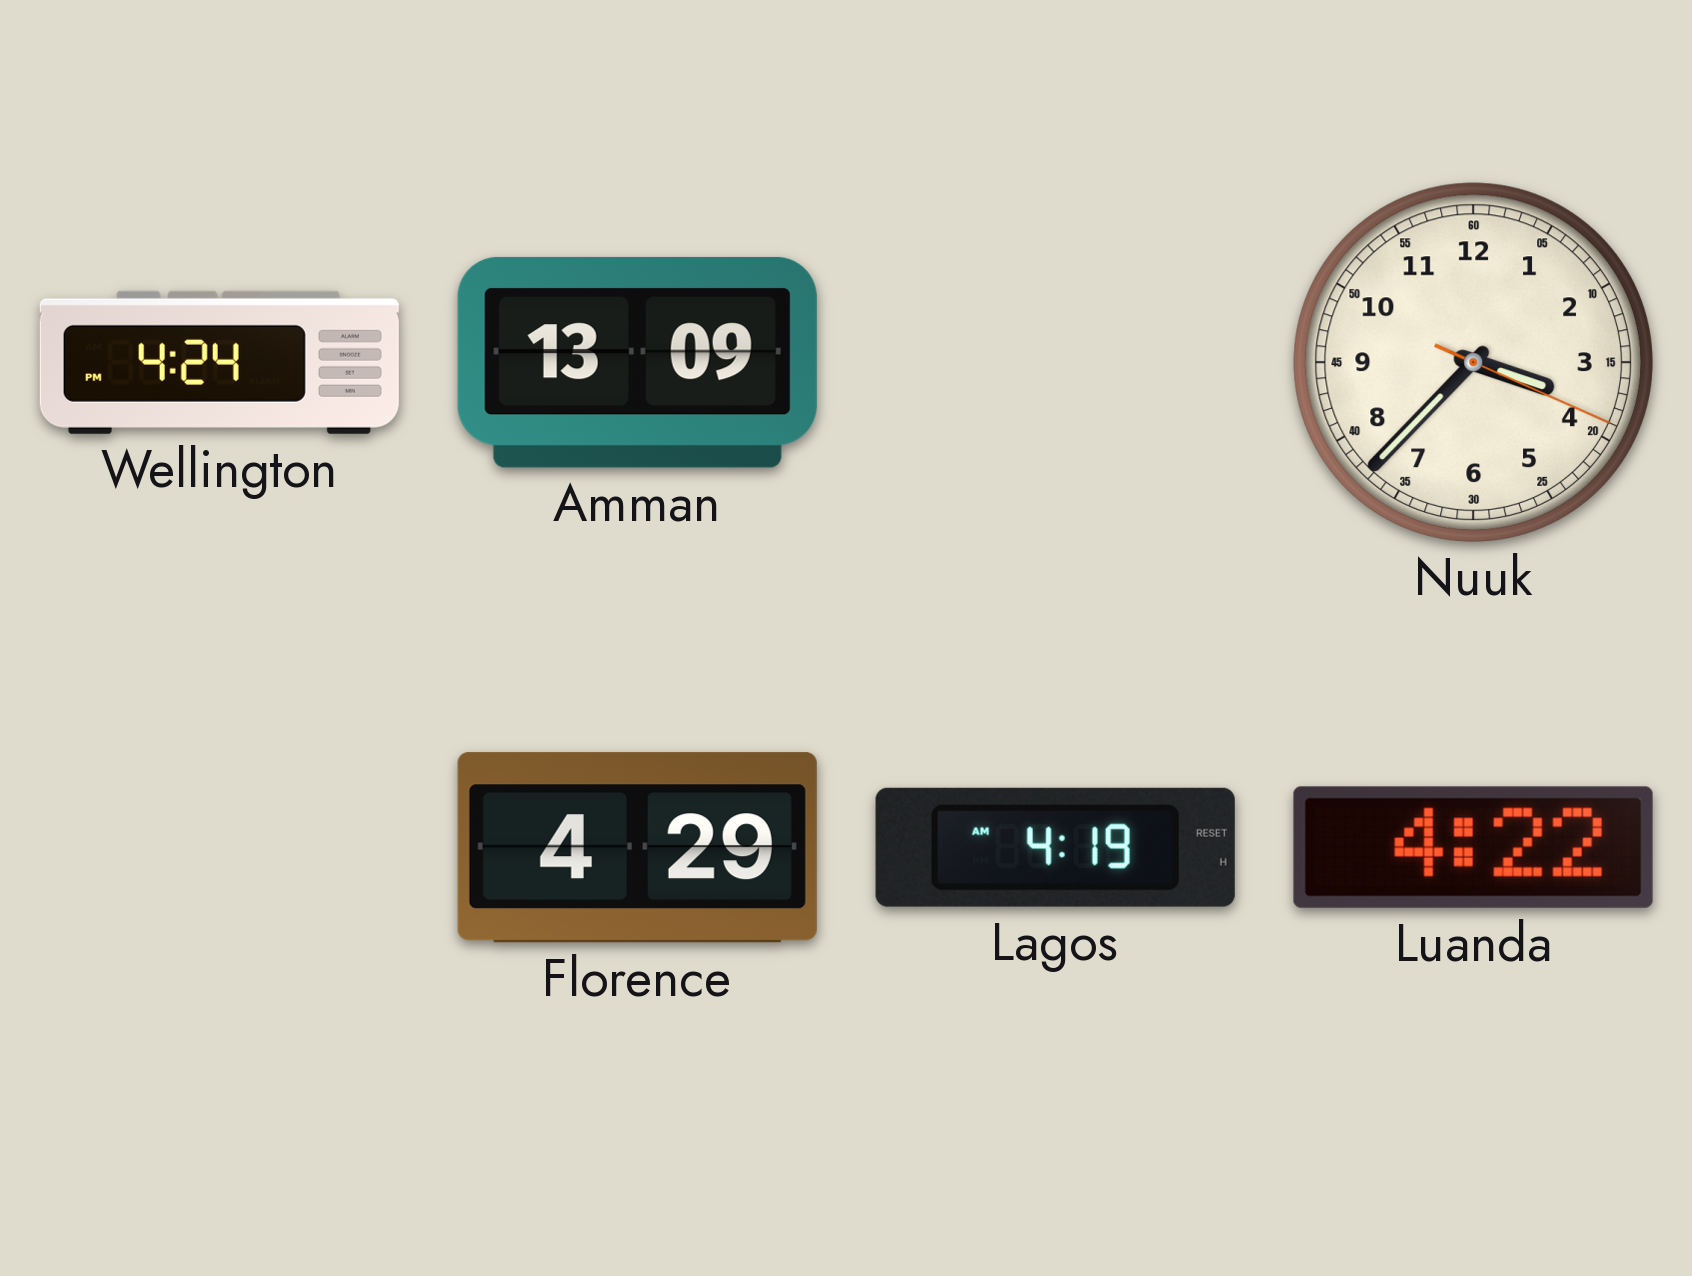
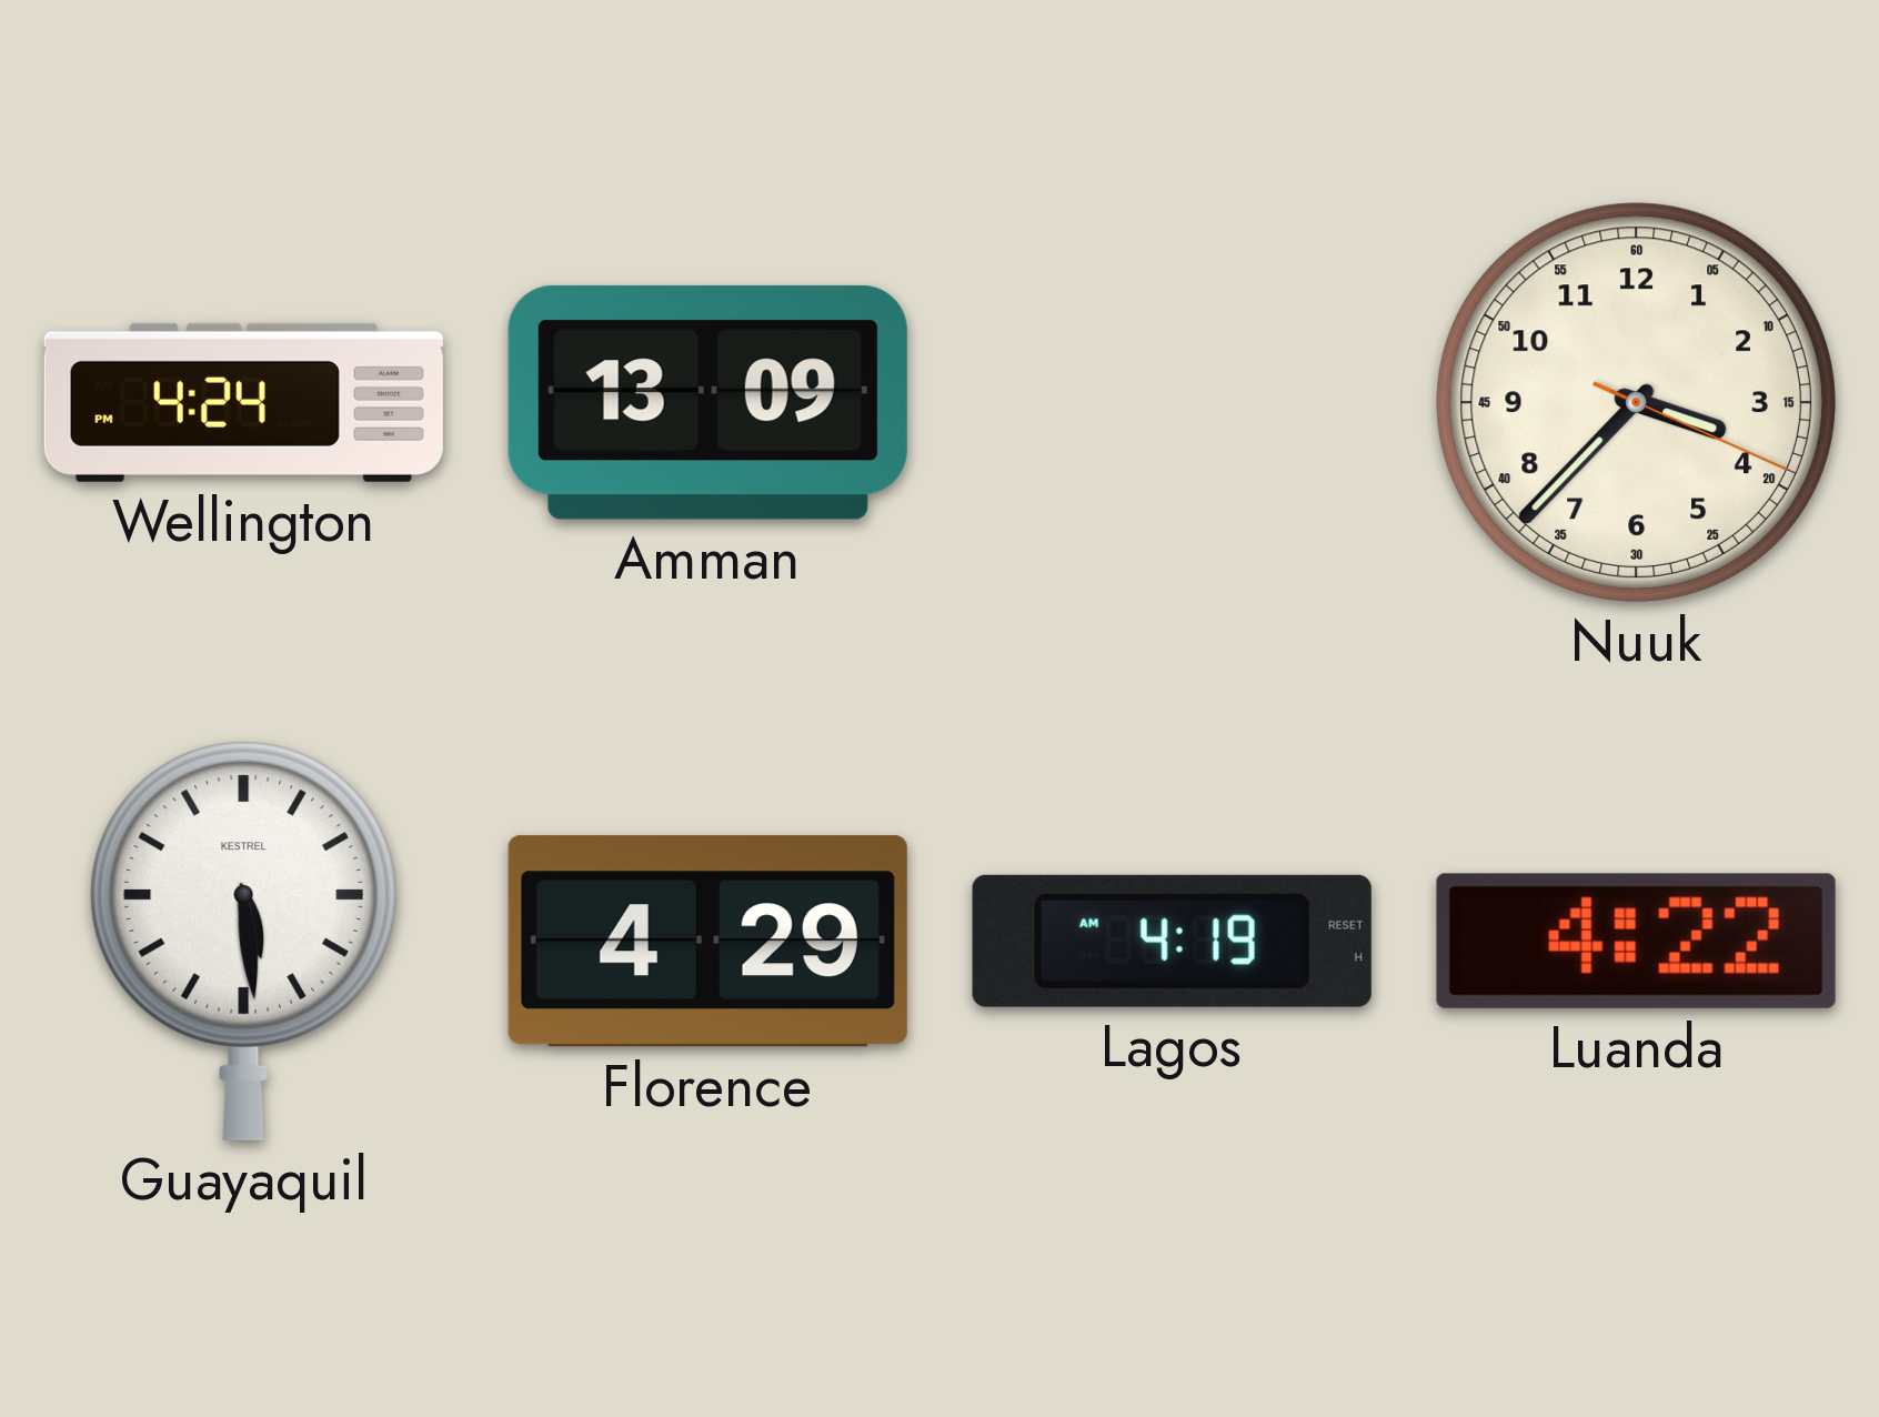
Guayaquil: none -> 5:29 (243, 941)
